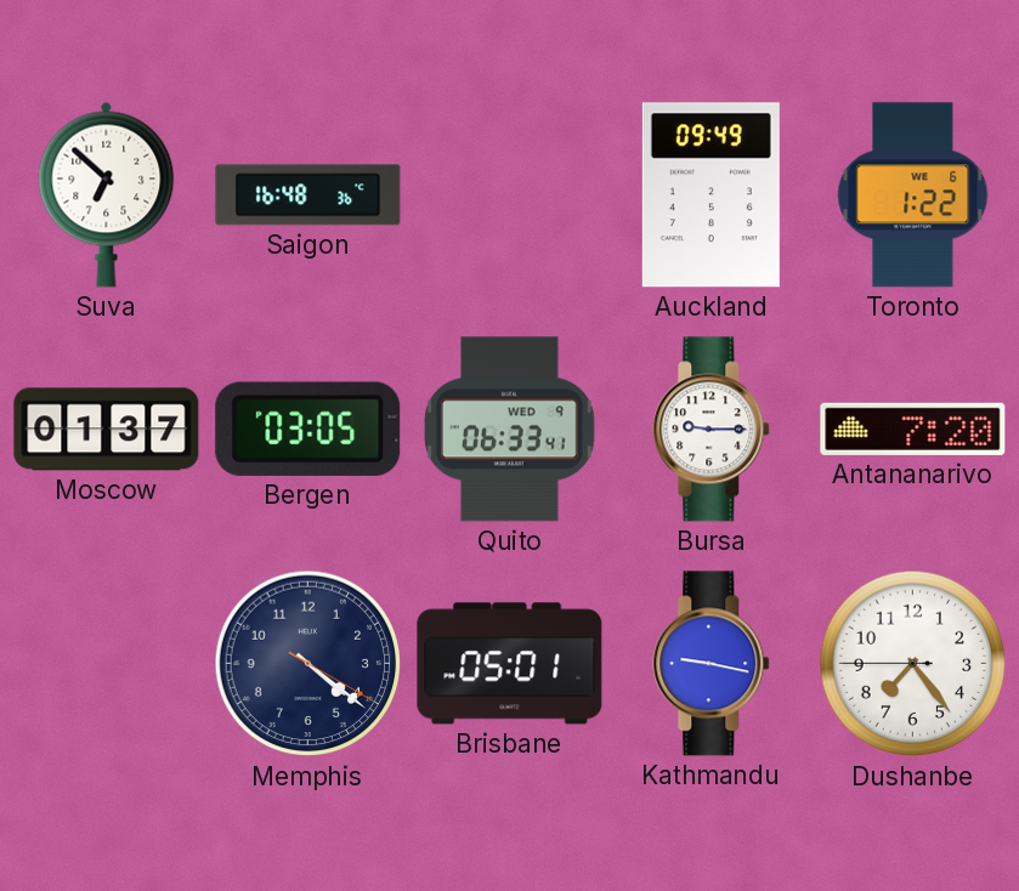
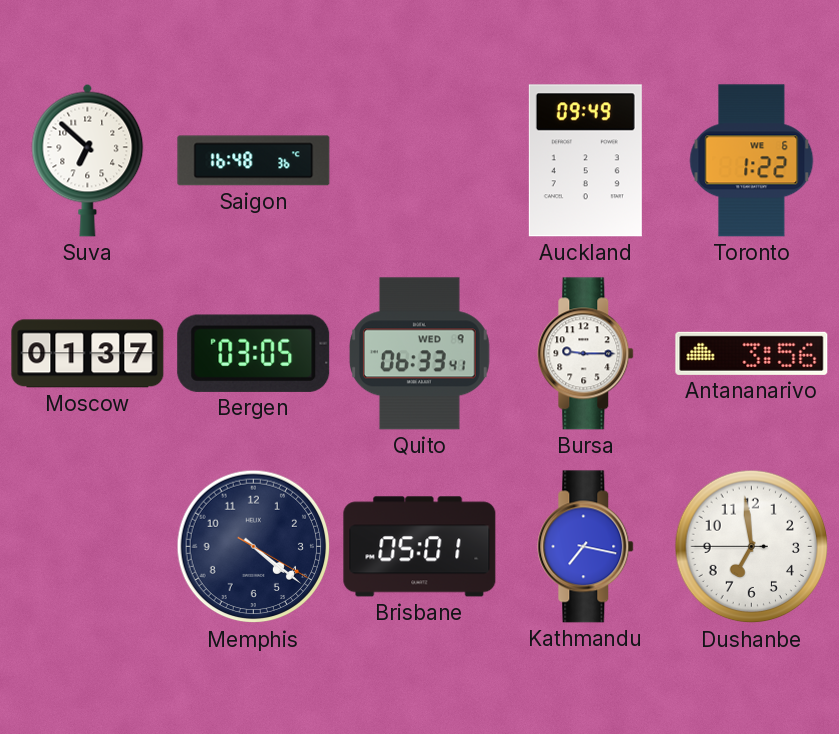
Antananarivo: 7:20 -> 3:56 (752, 353)
Kathmandu: 9:17 -> 7:17 (586, 547)
Dushanbe: 7:23 -> 6:58 (752, 547)
